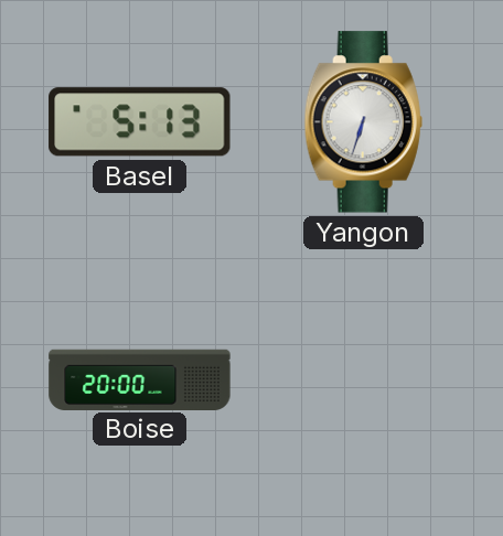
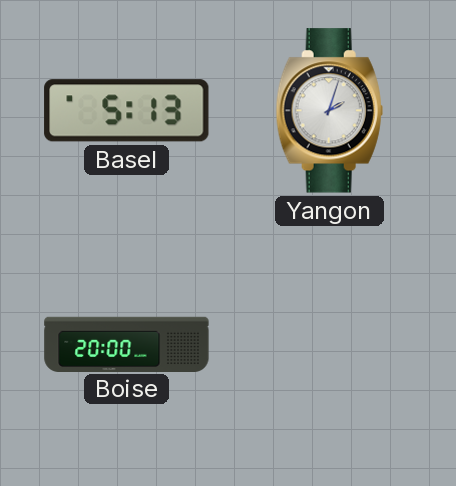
Yangon: 6:33 -> 2:03 (329, 111)
